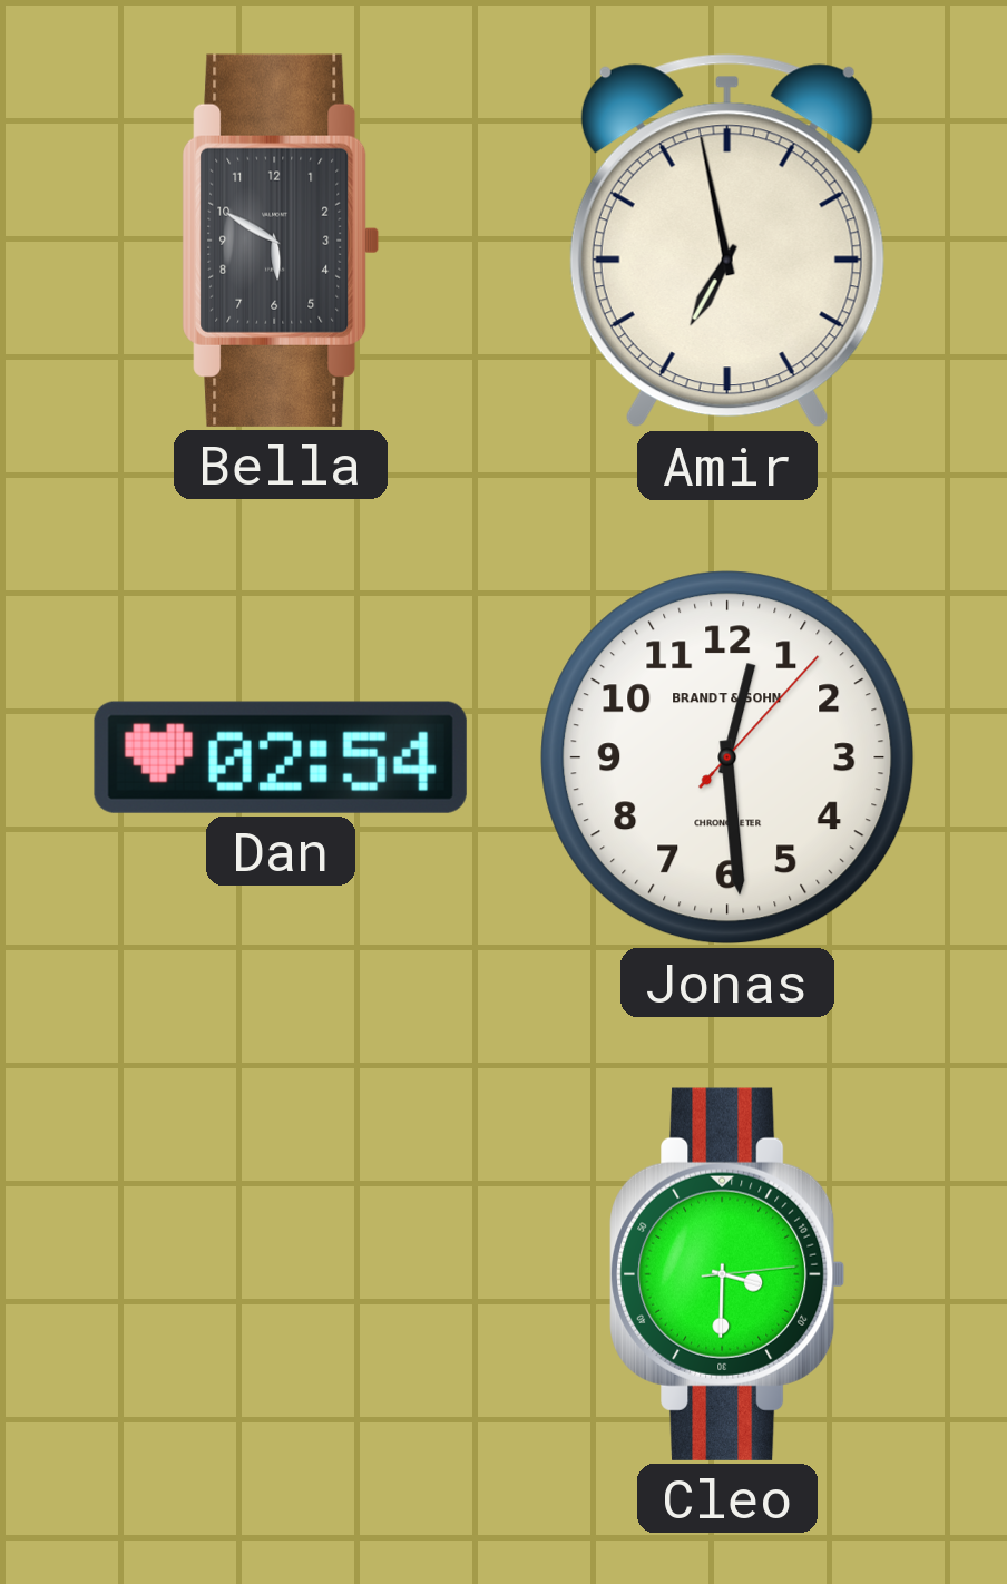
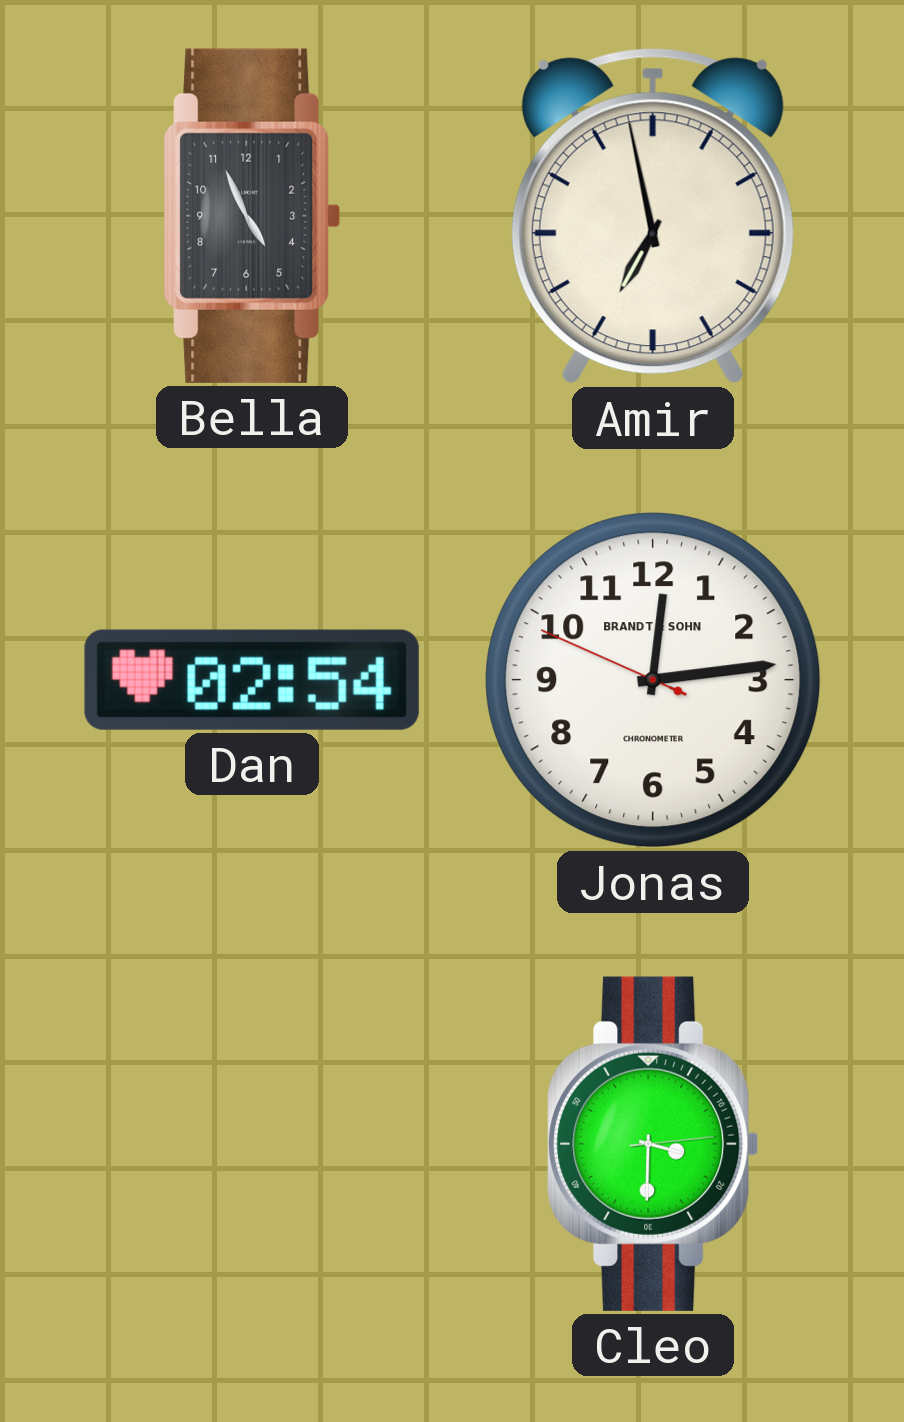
Bella: 5:50 -> 4:56 (252, 216)
Jonas: 12:29 -> 12:13 (653, 680)
